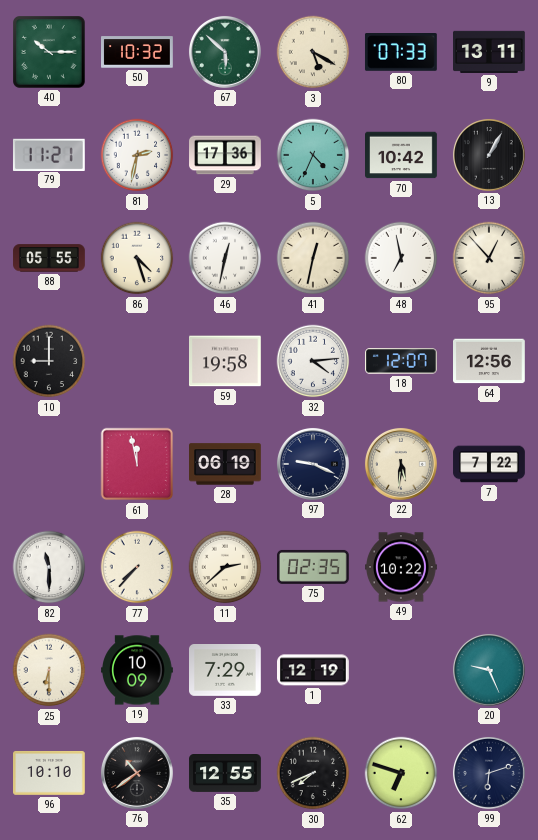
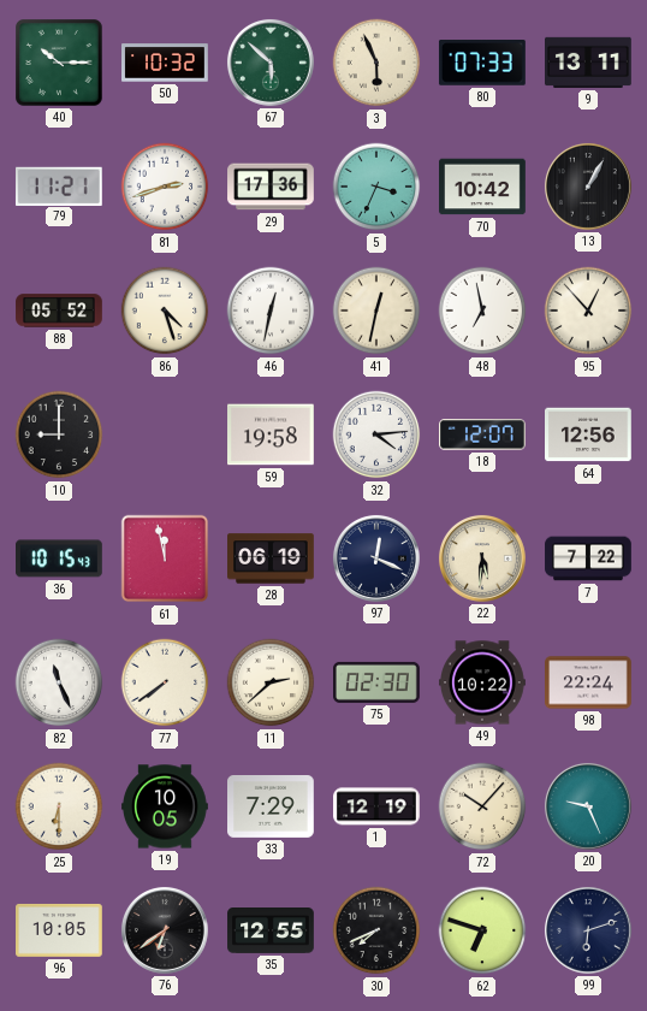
3: 5:20 -> 5:56 (376, 63)
81: 2:32 -> 2:42 (165, 187)
5: 4:34 -> 3:34 (376, 187)
88: 05:55 -> 05:52 (59, 311)
36: none -> 10:15 (60, 558)
97: 9:19 -> 12:19 (376, 558)
82: 11:30 -> 11:26 (59, 682)
77: 7:37 -> 7:39 (165, 682)
75: 02:35 -> 02:30 (378, 682)
98: none -> 22:24 (589, 682)
19: 10:09 -> 10:05 (166, 806)
72: none -> 10:07 (482, 806)
96: 10:10 -> 10:05 (60, 930)
76: 10:39 -> 6:39 (165, 930)
